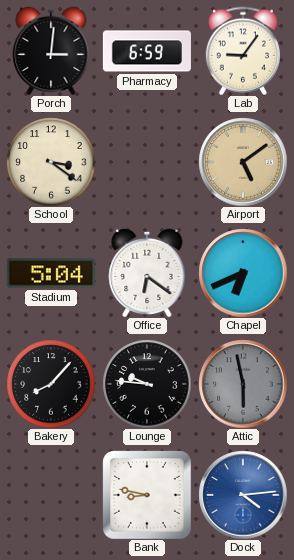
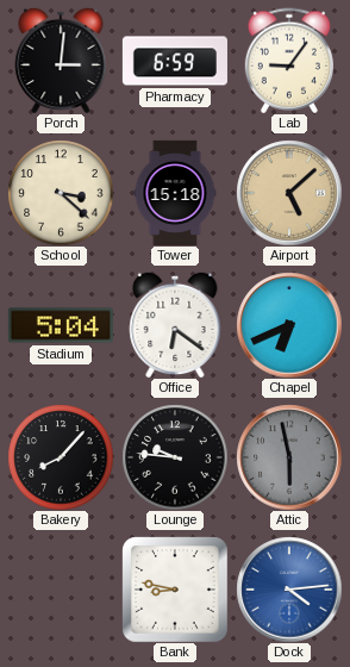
School: 3:21 -> 3:22 (61, 193)
Tower: none -> 15:18 (175, 193)
Airport: 5:09 -> 5:08 (289, 193)
